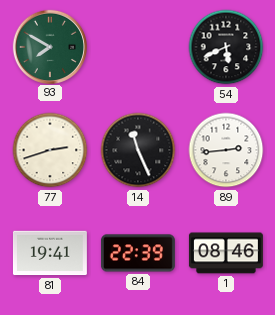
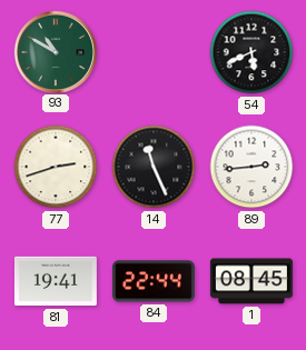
93: 7:50 -> 10:50 (55, 51)
84: 22:39 -> 22:44 (154, 281)
1: 08:46 -> 08:45 (251, 281)
